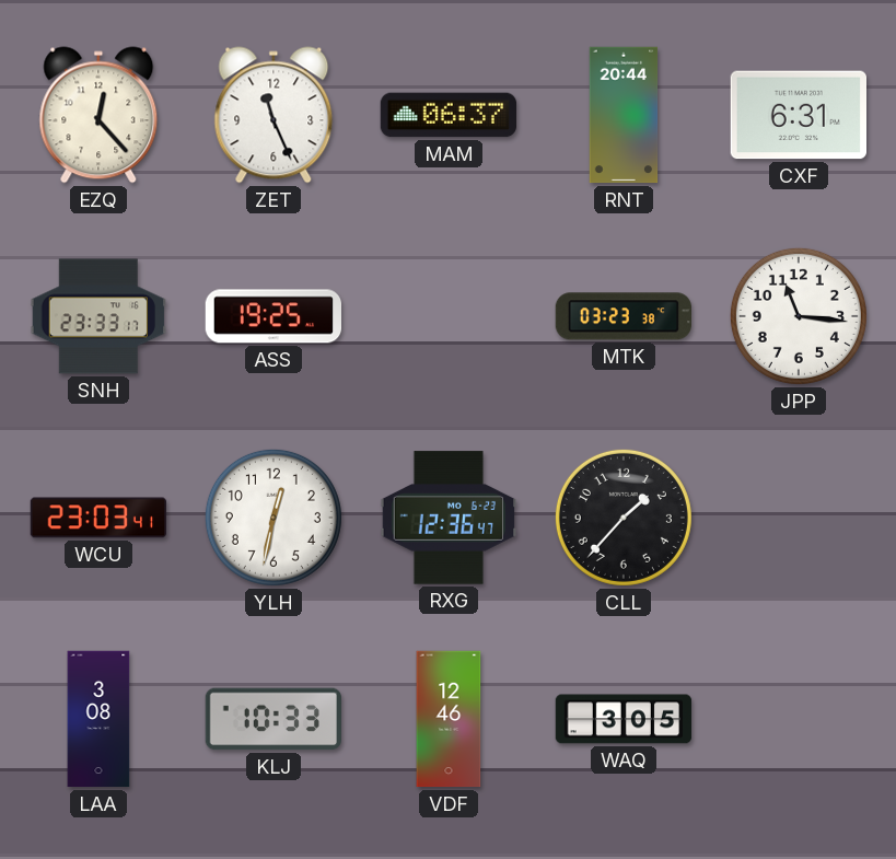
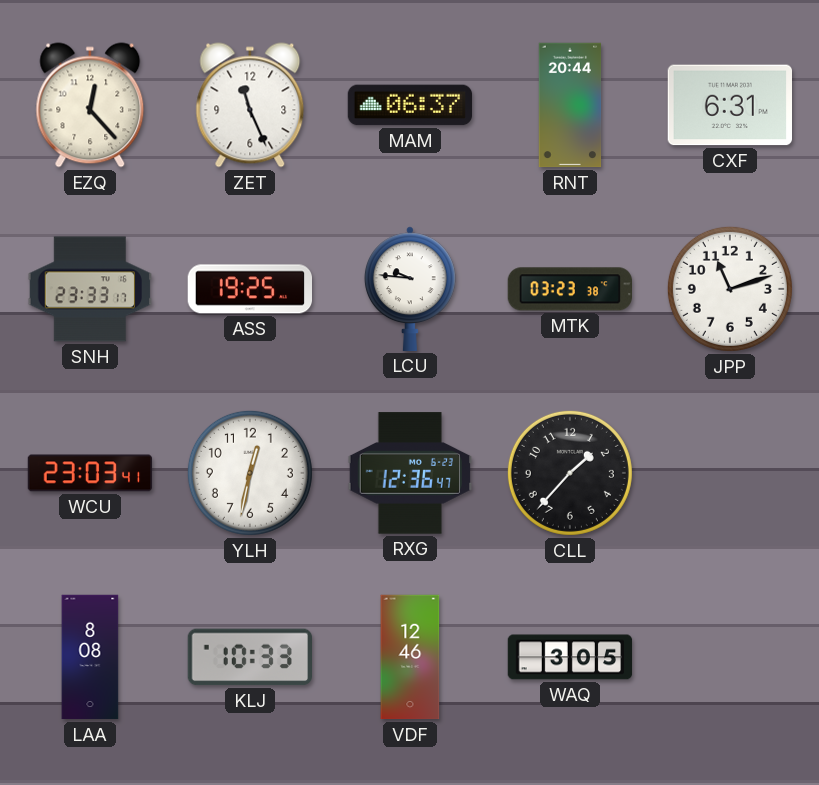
LCU: none -> 9:46 (410, 289)
JPP: 11:16 -> 11:12 (730, 289)
LAA: 3:08 -> 8:08 (90, 657)
